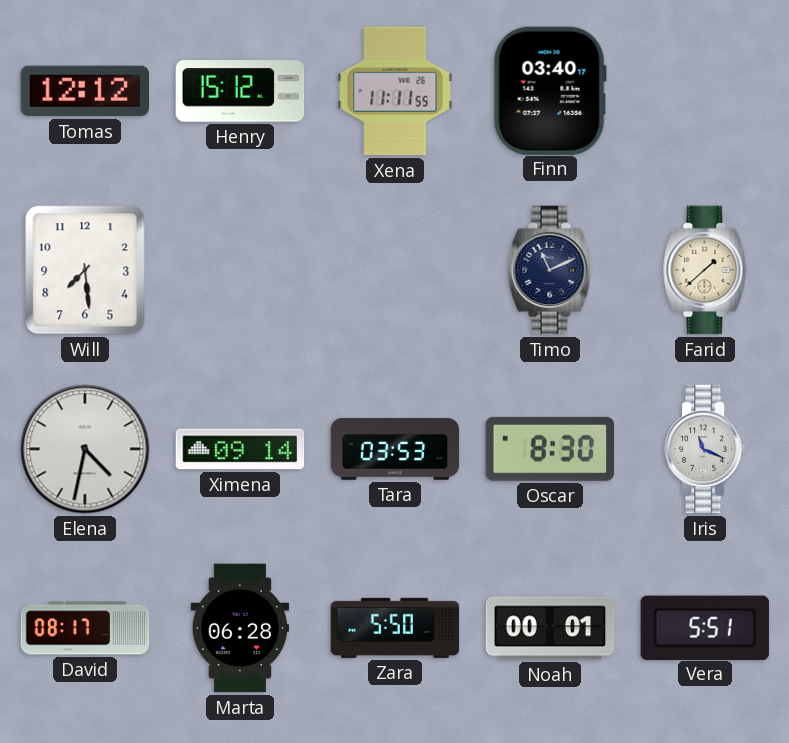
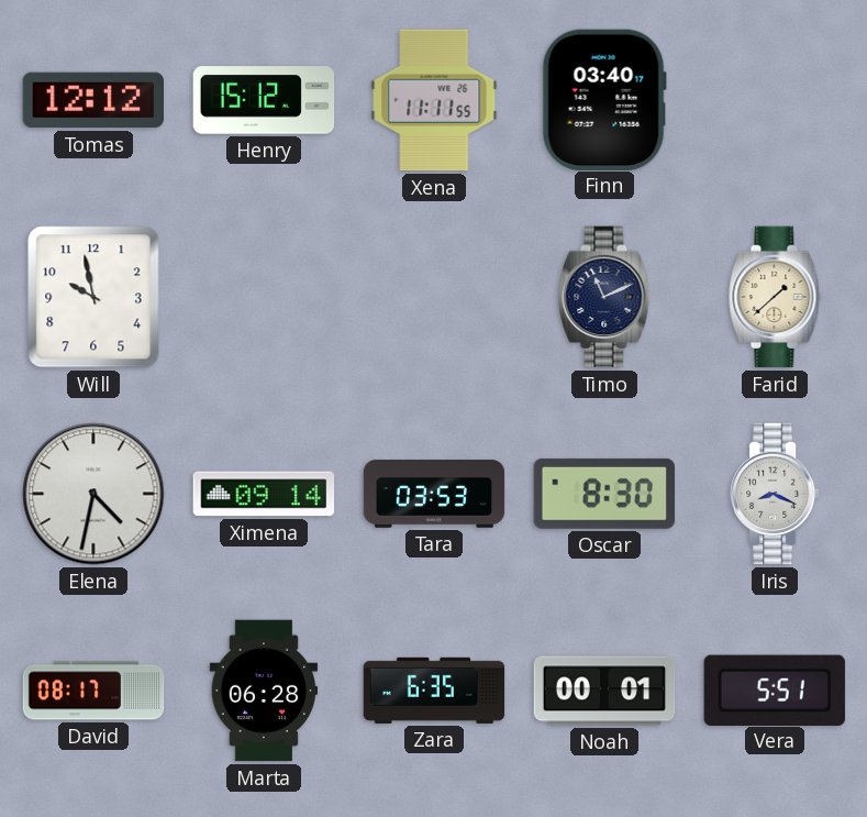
Will: 7:29 -> 9:58 (93, 297)
Iris: 11:19 -> 8:19 (776, 494)
Zara: 5:50 -> 6:35 (434, 691)
